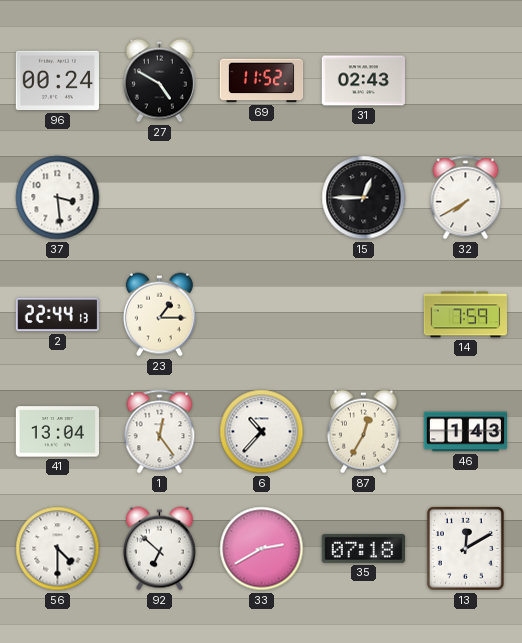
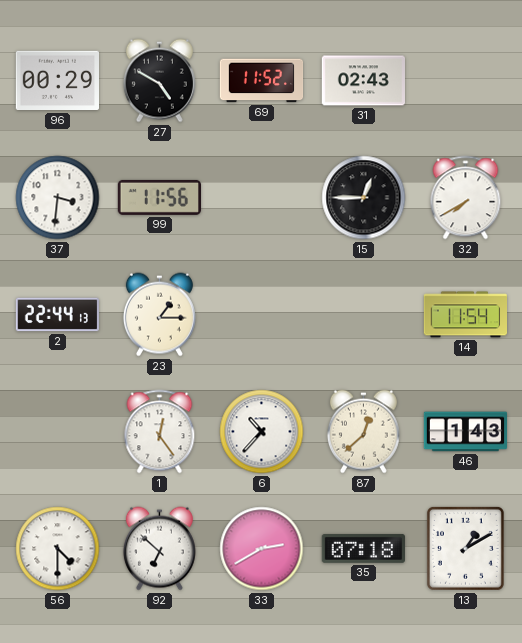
96: 00:24 -> 00:29 (57, 81)
37: 3:29 -> 3:31 (58, 198)
99: none -> 11:56 (159, 197)
14: 7:59 -> 11:54 (465, 315)
41: 13:04 -> none (57, 432)
87: 12:35 -> 12:38 (363, 432)
13: 12:10 -> 1:10 (465, 548)
